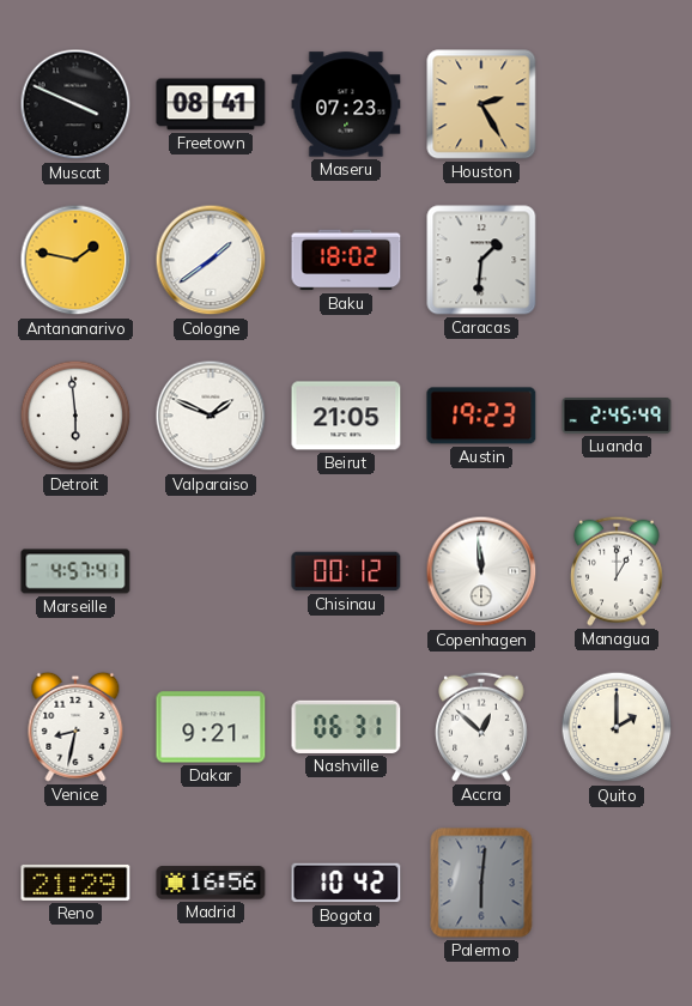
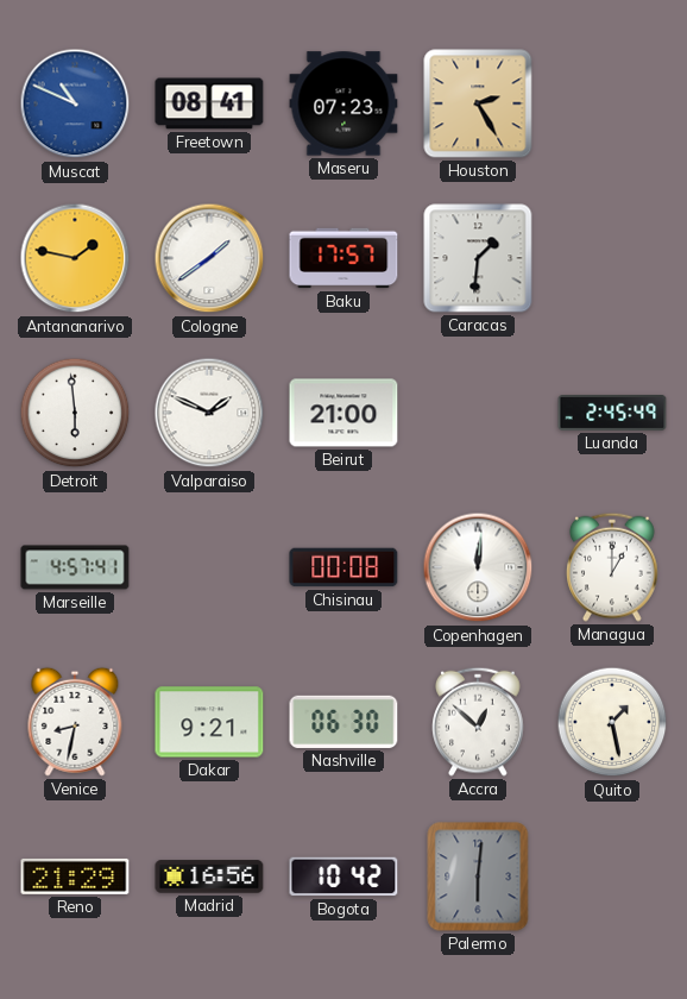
Muscat: 3:49 -> 10:49 (75, 103)
Muscat dial: black -> blue (75, 103)
Baku: 18:02 -> 17:57 (343, 258)
Beirut: 21:05 -> 21:00 (343, 413)
Austin: 19:23 -> none (481, 416)
Chisinau: 00:12 -> 00:08 (343, 567)
Copenhagen: 11:59 -> 12:01 (478, 567)
Nashville: 06:31 -> 06:30 (343, 722)
Quito: 2:00 -> 1:28 (612, 722)
